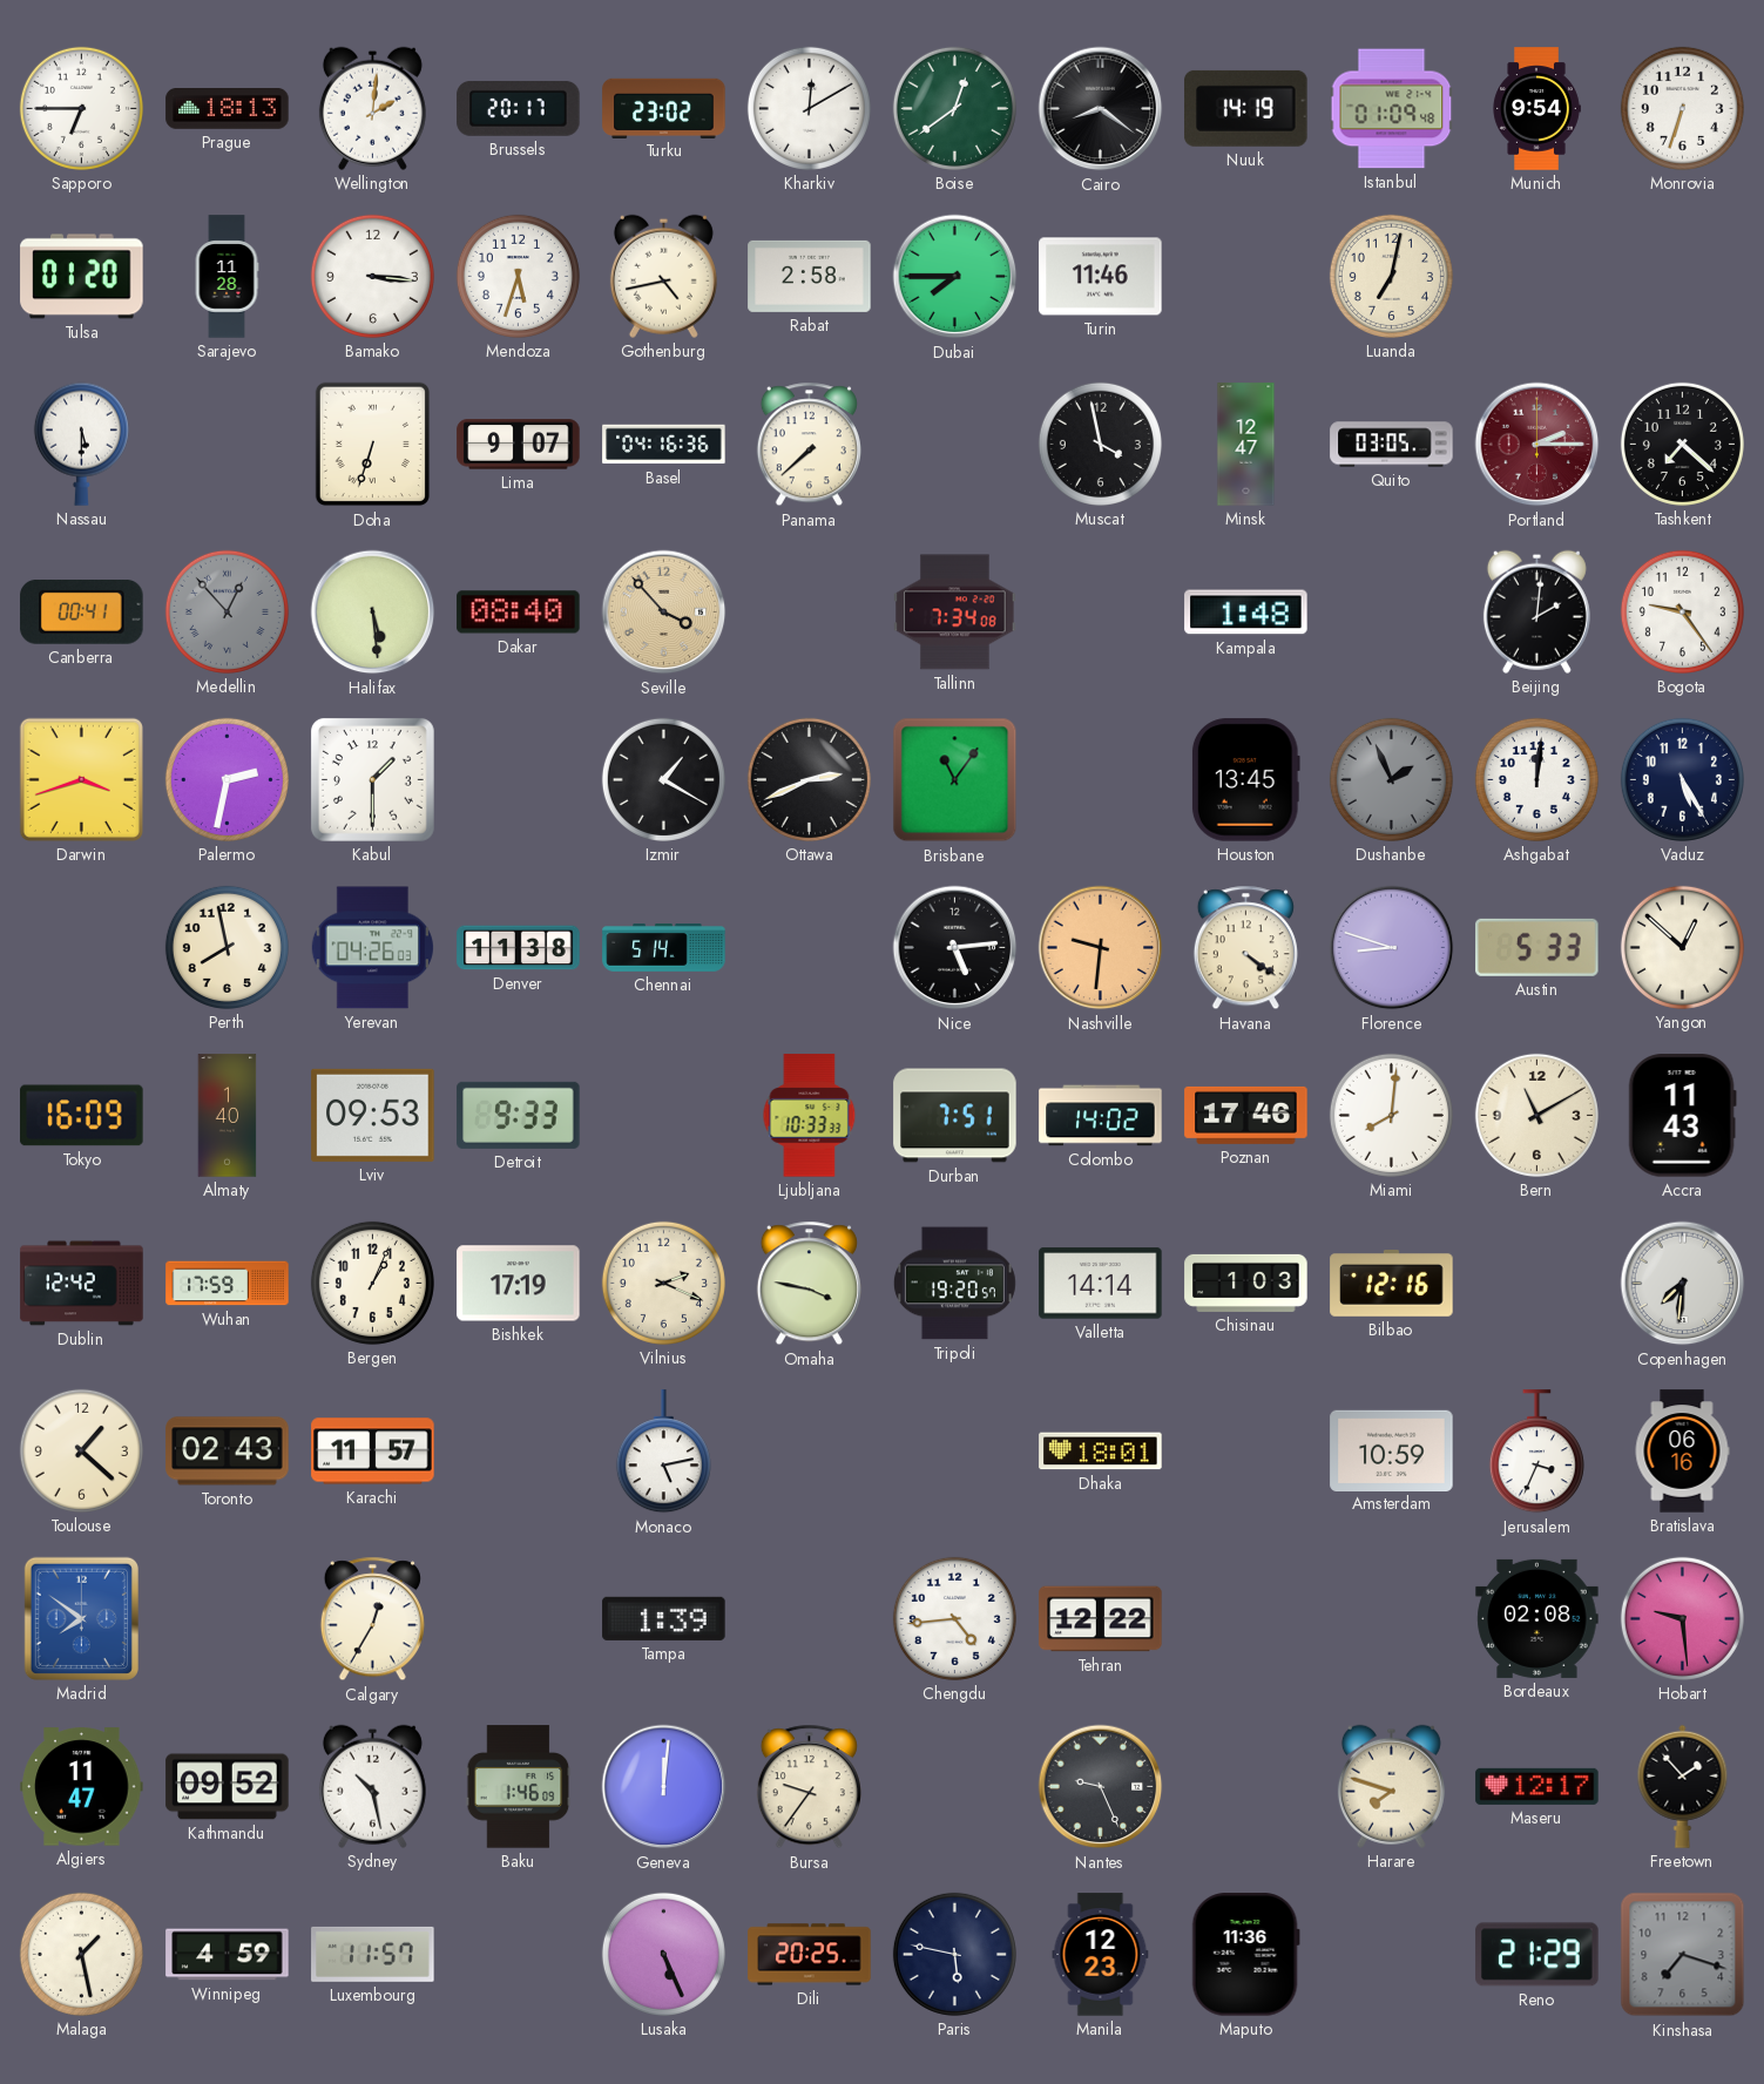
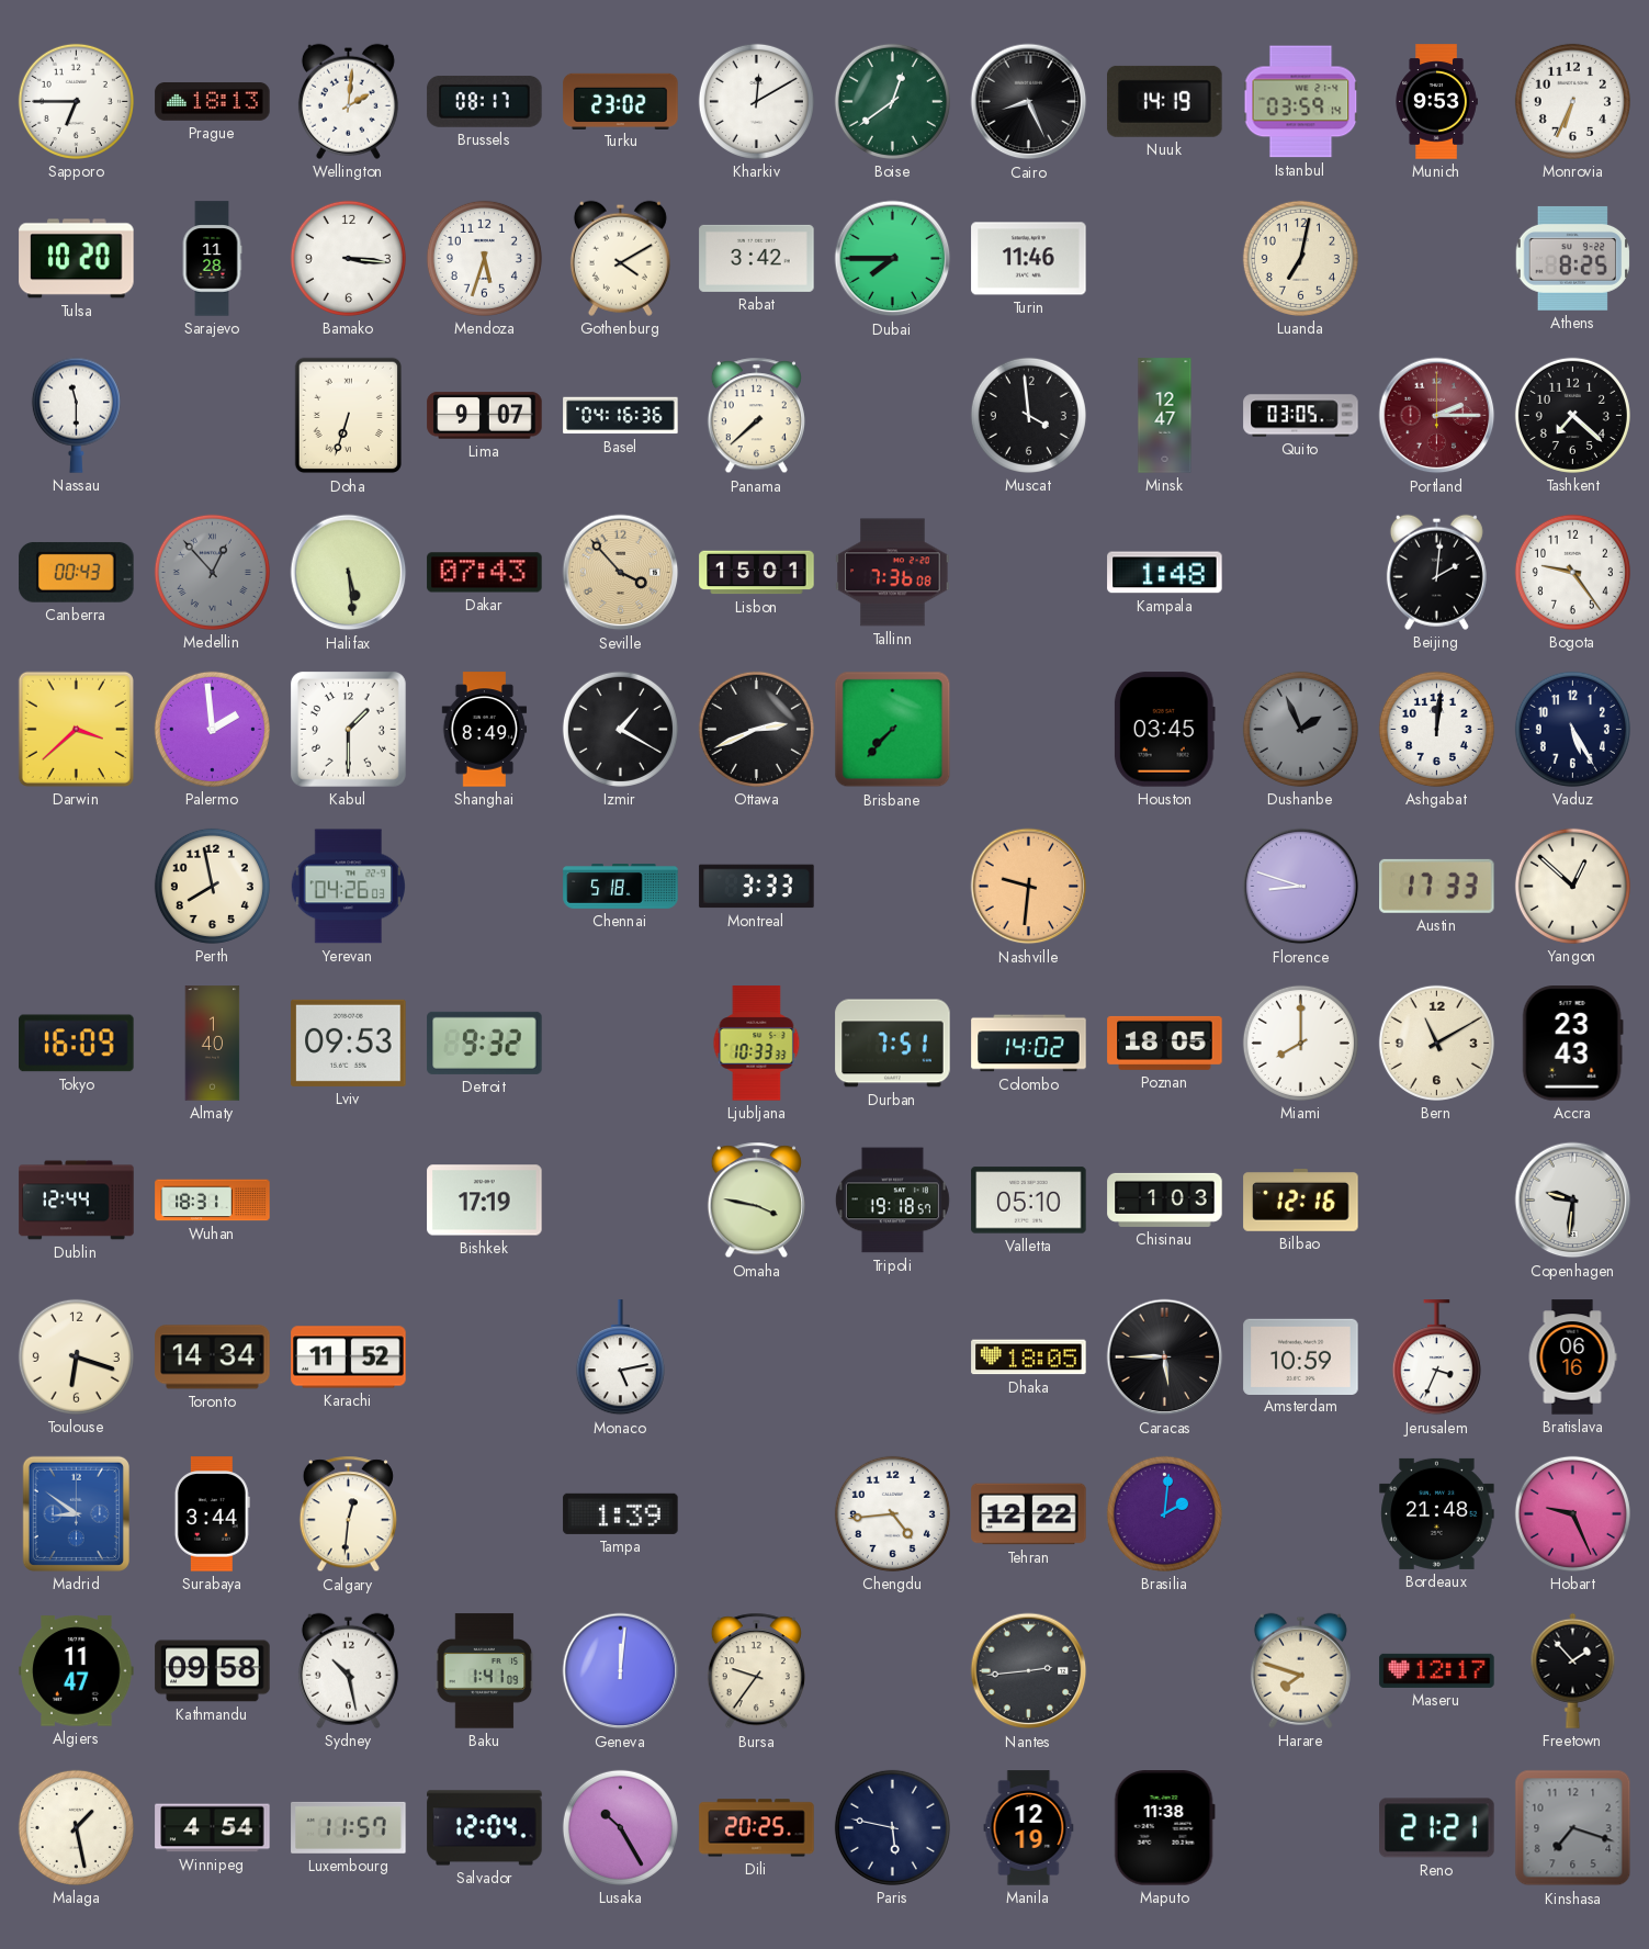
Brussels: 20:17 -> 08:17 (485, 101)
Cairo: 8:21 -> 8:26 (1029, 102)
Istanbul: 01:09 -> 03:59 (1301, 102)
Munich: 9:54 -> 9:53 (1436, 102)
Monrovia: 6:33 -> 6:34 (1572, 101)
Tulsa: 01:20 -> 10:20 (77, 259)
Gothenburg: 4:43 -> 4:10 (620, 258)
Rabat: 2:58 -> 3:42 (757, 258)
Athens: none -> 8:25 (1572, 258)
Nassau: 5:30 -> 11:30 (76, 415)
Muscat: 3:58 -> 3:59 (1028, 415)
Canberra: 00:41 -> 00:43 (77, 572)
Dakar: 08:40 -> 07:43 (485, 573)
Lisbon: none -> 15:01 (757, 573)
Tallinn: 7:34 -> 7:36 (893, 573)
Darwin: 3:42 -> 3:38 (76, 729)
Palermo: 2:32 -> 1:59 (212, 729)
Shanghai: none -> 8:49 (485, 730)
Brisbane: 11:06 -> 7:37 (893, 730)
Houston: 13:45 -> 03:45 (1164, 730)
Denver: 11:38 -> none (519, 948)
Chennai: 5:14 -> 5:18 (621, 887)
Montreal: none -> 3:33 (757, 887)
Nice: 5:14 -> none (955, 948)
Havana: 4:21 -> none (1245, 948)
Austin: 5:33 -> 17:33 (1437, 886)
Detroit: 9:33 -> 9:32 (485, 1043)
Poznan: 17:46 -> 18:05 (1165, 1043)
Miami: 8:01 -> 8:00 (1300, 1043)
Accra: 11:43 -> 23:43 (1572, 1044)
Dublin: 12:42 -> 12:44 (77, 1201)
Wuhan: 17:59 -> 18:31 (213, 1201)
Bergen: 1:04 -> none (372, 1283)
Vilnius: 2:19 -> none (663, 1283)
Tripoli: 19:20 -> 19:18 (892, 1201)
Valletta: 14:14 -> 05:10 (1029, 1201)
Copenhagen: 7:31 -> 9:31 (1573, 1201)
Toulouse: 1:22 -> 6:18 (76, 1356)
Toronto: 02:43 -> 14:34 (213, 1357)
Karachi: 11:57 -> 11:52 (349, 1357)
Dhaka: 18:01 -> 18:05 (1029, 1357)
Caracas: none -> 5:45 (1165, 1357)
Madrid: 7:51 -> 8:51 (76, 1513)
Surabaya: none -> 3:44 (212, 1514)
Calgary: 12:35 -> 12:31 (348, 1514)
Brasilia: none -> 2:01 (1164, 1513)
Bordeaux: 02:08 -> 21:48 (1437, 1513)
Hobart: 9:29 -> 9:26 (1572, 1513)
Kathmandu: 09:52 -> 09:58 (213, 1671)
Baku: 1:46 -> 1:41 (485, 1671)
Nantes: 9:26 -> 2:44 (1029, 1671)
Winnipeg: 4:59 -> 4:54 (213, 1828)
Salvador: none -> 12:04 (485, 1828)
Lusaka: 5:26 -> 10:25 (620, 1827)
Manila: 12:23 -> 12:19 (1029, 1828)
Maputo: 11:36 -> 11:38 (1164, 1828)
Reno: 21:29 -> 21:21 (1437, 1828)
